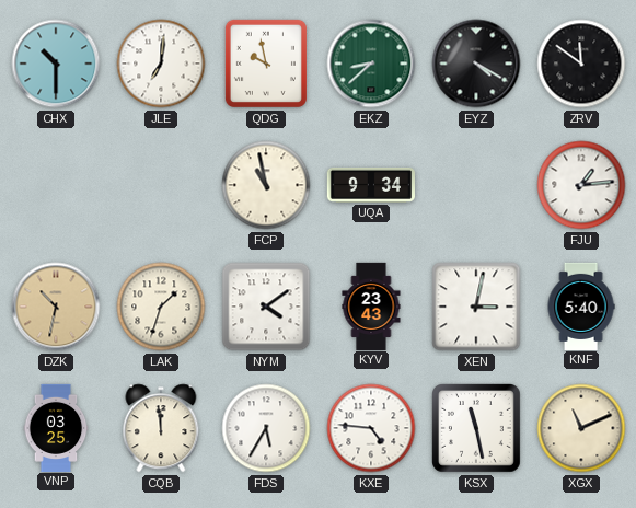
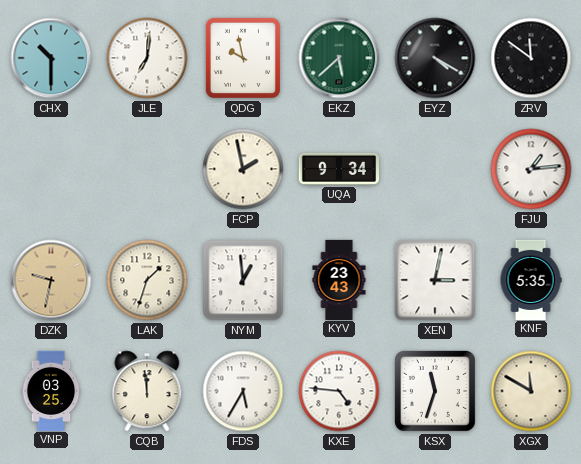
EKZ: 8:38 -> 5:38 (339, 58)
FCP: 10:58 -> 1:58 (243, 169)
DZK: 10:32 -> 9:32 (51, 280)
NYM: 4:09 -> 12:59 (243, 280)
KNF: 5:40 -> 5:35 (531, 279)
KSX: 11:28 -> 11:33 (436, 392)
XGX: 11:11 -> 11:50 (531, 391)
